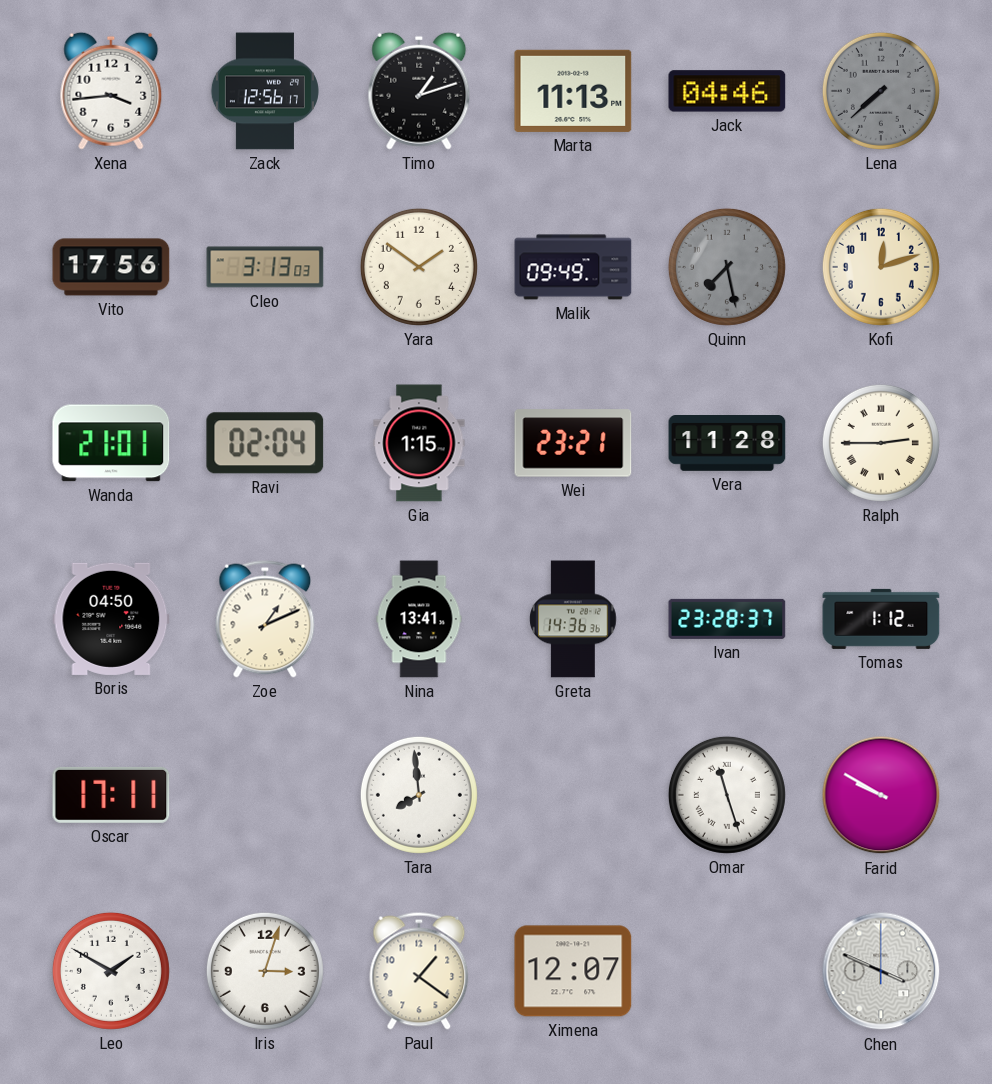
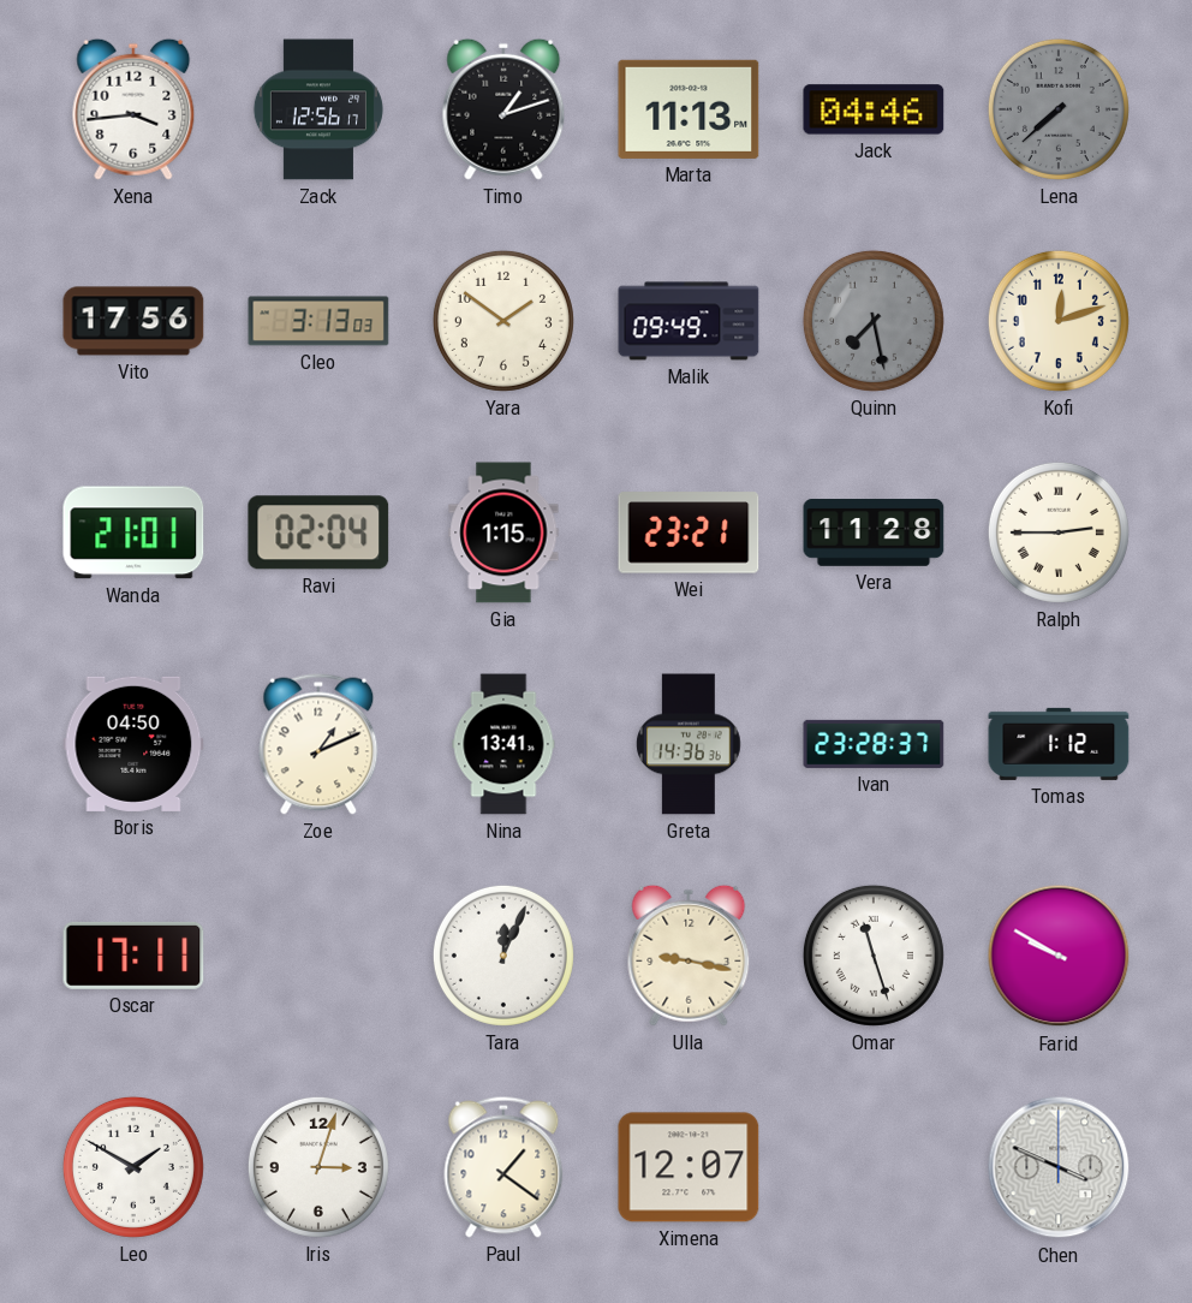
Tara: 7:59 -> 12:04 (503, 956)
Ulla: none -> 9:17 (689, 956)
